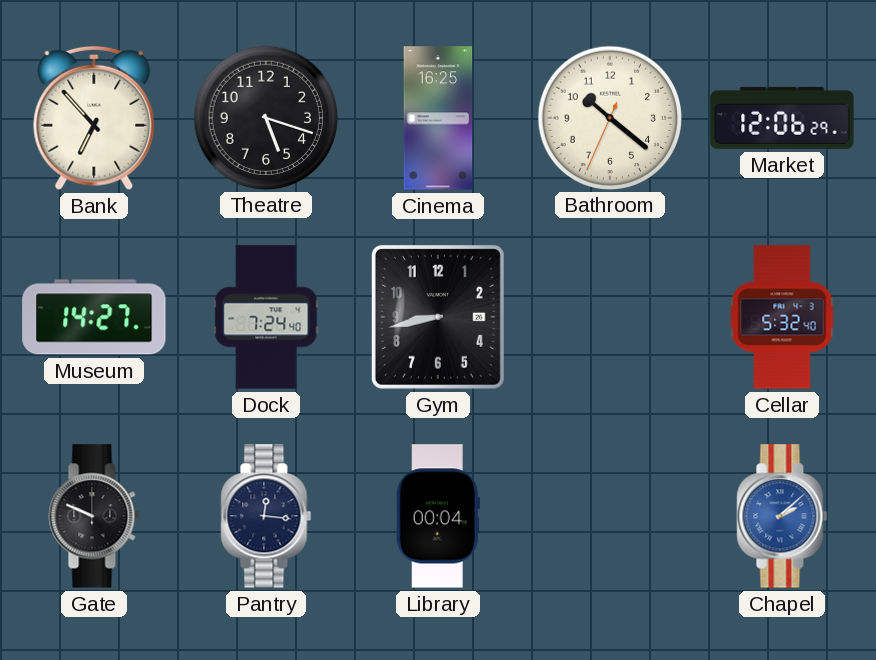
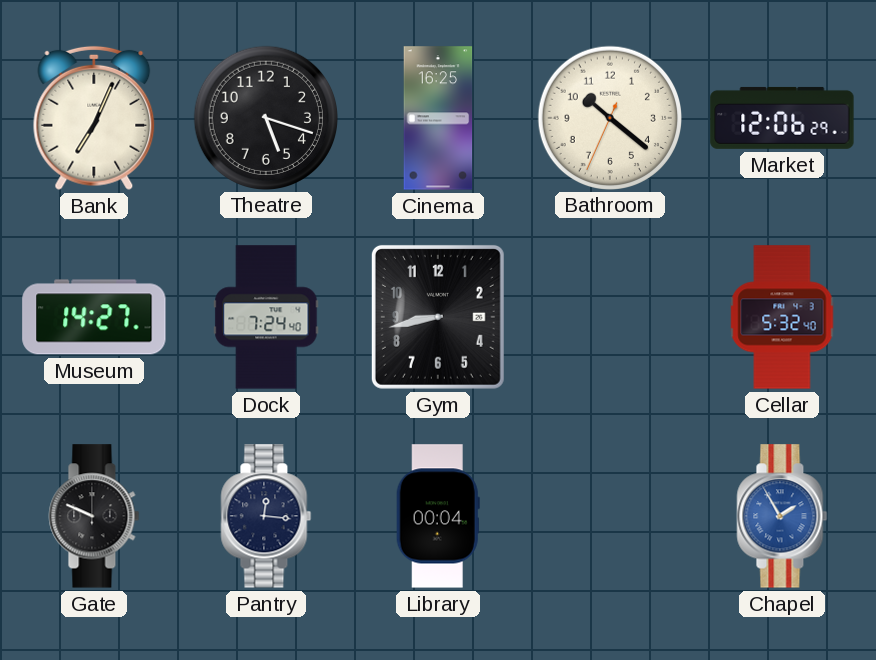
Bank: 6:53 -> 7:04 (94, 118)
Chapel: 2:08 -> 1:55 (782, 516)
